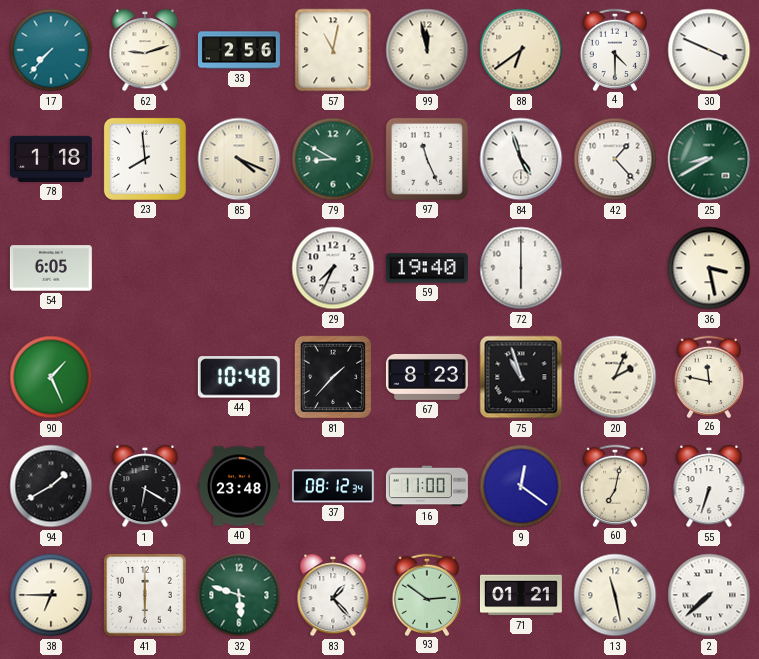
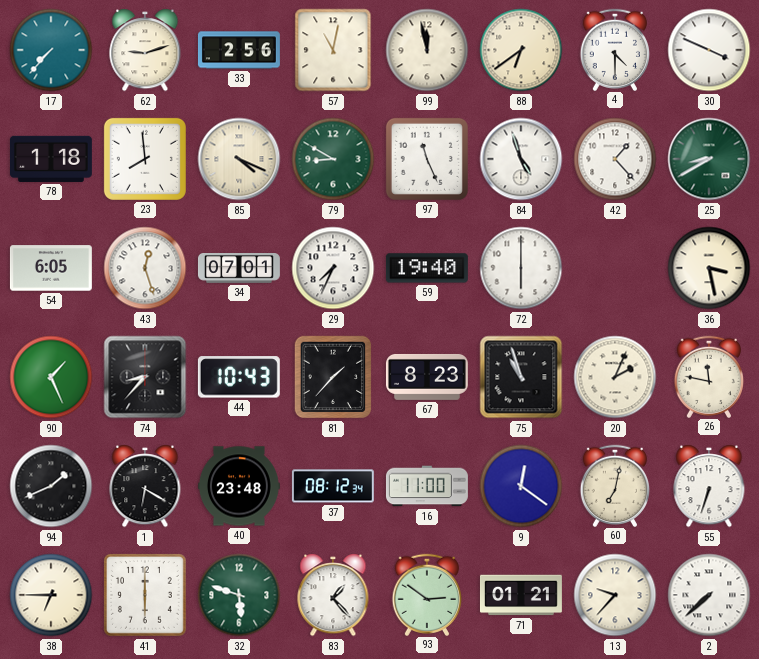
43: none -> 12:27 (145, 268)
34: none -> 07:01 (239, 268)
74: none -> 8:37 (145, 377)
44: 10:48 -> 10:43 (239, 377)
94: 1:40 -> 1:41 (51, 486)
13: 11:28 -> 9:37 (615, 595)
